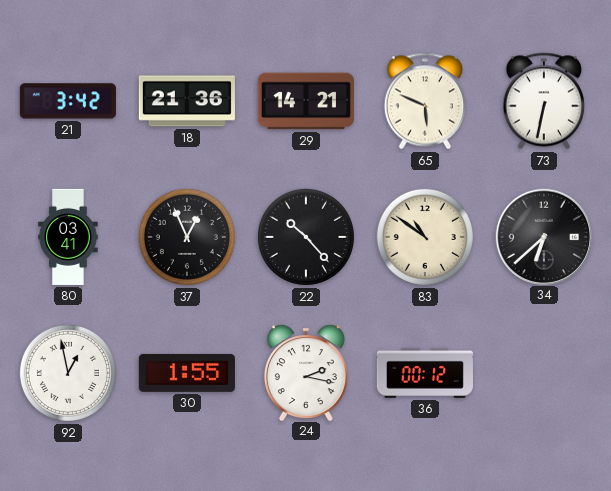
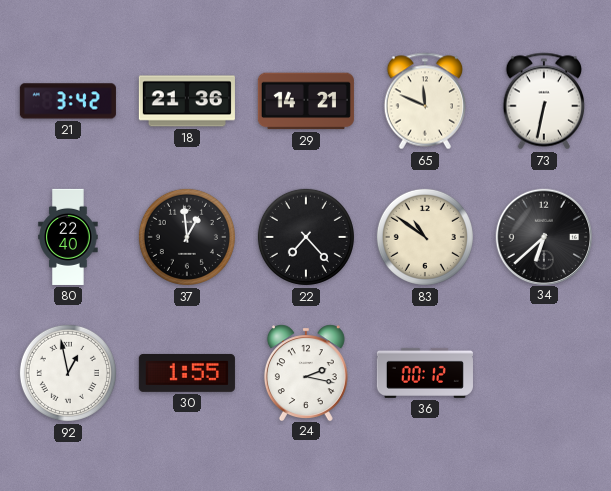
65: 5:49 -> 11:49 (425, 101)
80: 03:41 -> 22:40 (68, 237)
37: 12:56 -> 12:59 (187, 237)
22: 10:23 -> 7:23 (306, 237)
